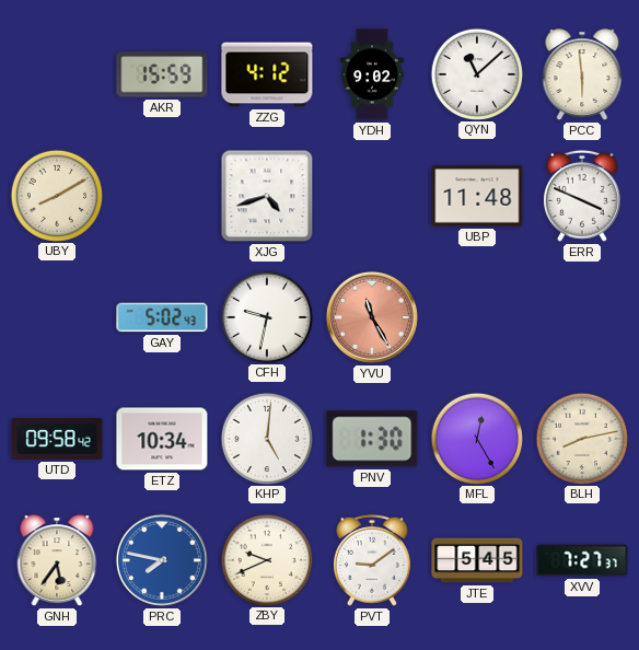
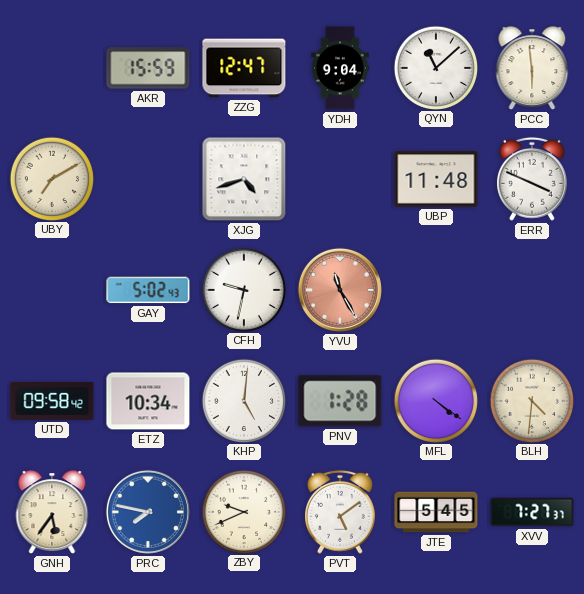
ZZG: 4:12 -> 12:47 (244, 68)
YDH: 9:02 -> 9:04 (340, 68)
UBY: 8:10 -> 7:10 (51, 178)
PNV: 1:30 -> 1:28 (340, 401)
MFL: 12:25 -> 4:21 (435, 400)
BLH: 8:13 -> 4:31 (531, 400)
PVT: 9:09 -> 5:09 (341, 512)
